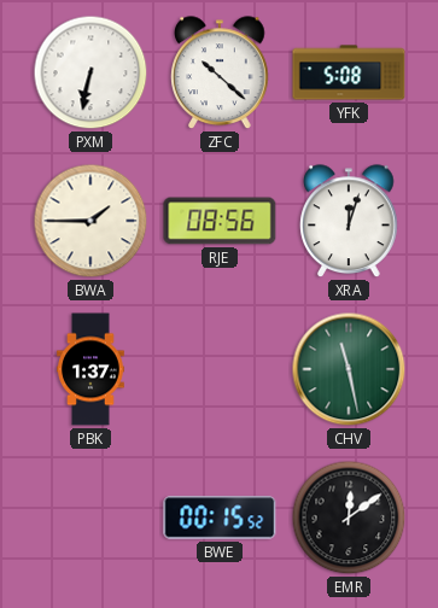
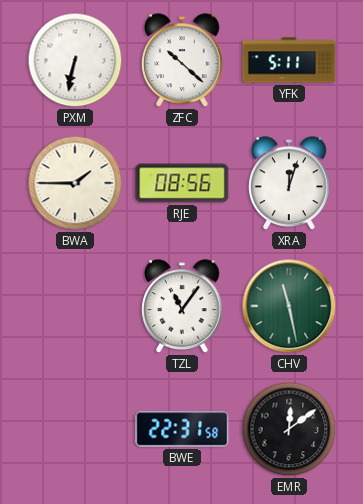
YFK: 5:08 -> 5:11 (289, 60)
PBK: 1:37 -> none (90, 369)
TZL: none -> 11:06 (182, 307)
BWE: 00:15 -> 22:31 (182, 429)
